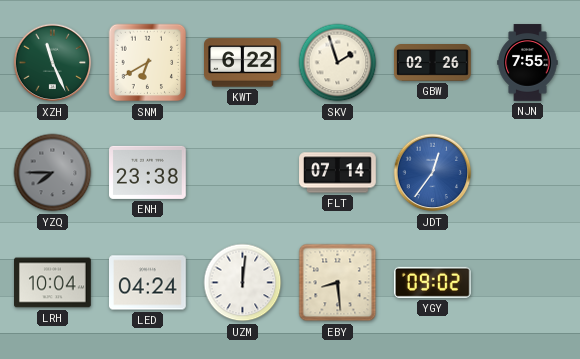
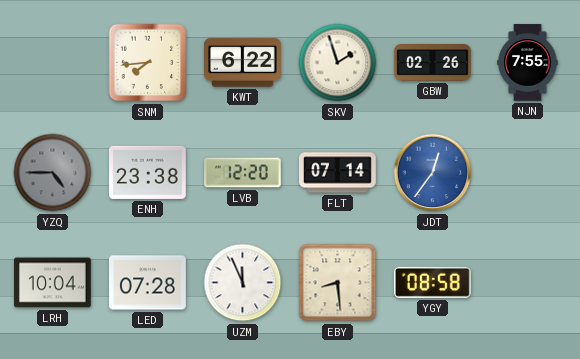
XZH: 11:26 -> none (53, 63)
SNM: 6:40 -> 7:44 (148, 63)
YZQ: 7:45 -> 4:45 (53, 173)
LVB: none -> 12:20 (243, 173)
LED: 04:24 -> 07:28 (148, 283)
UZM: 12:01 -> 11:56 (243, 283)
YGY: 09:02 -> 08:58 (432, 282)
